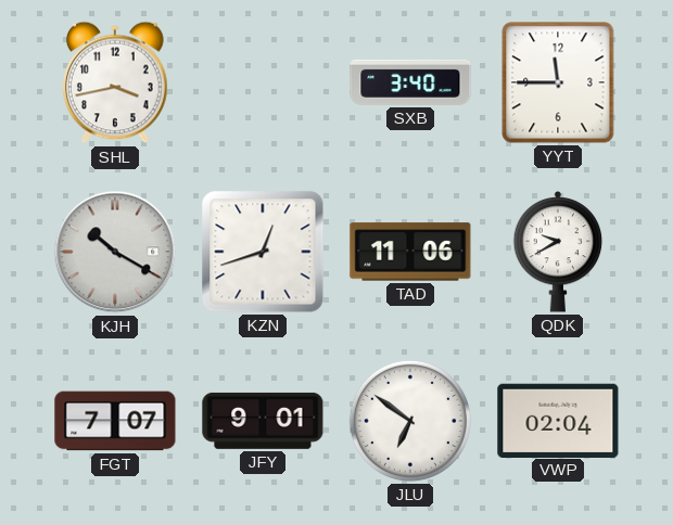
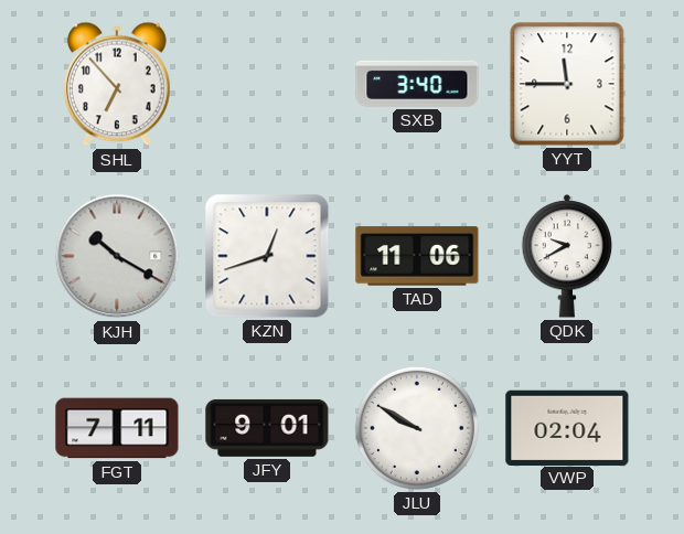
SHL: 3:43 -> 6:53 (117, 84)
FGT: 7:07 -> 7:11 (117, 428)
JLU: 6:51 -> 9:50 (417, 428)
